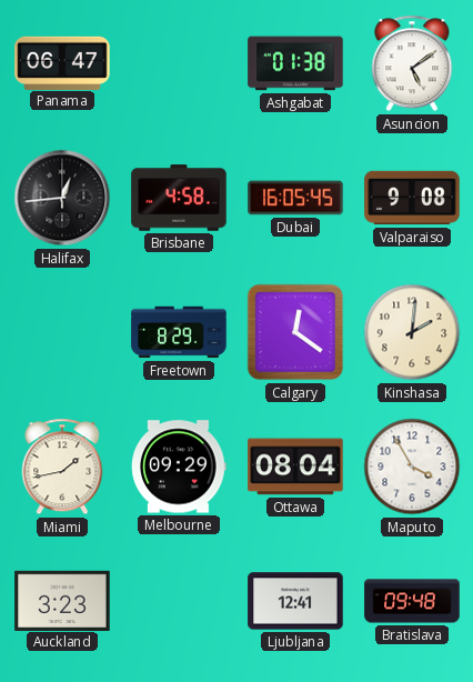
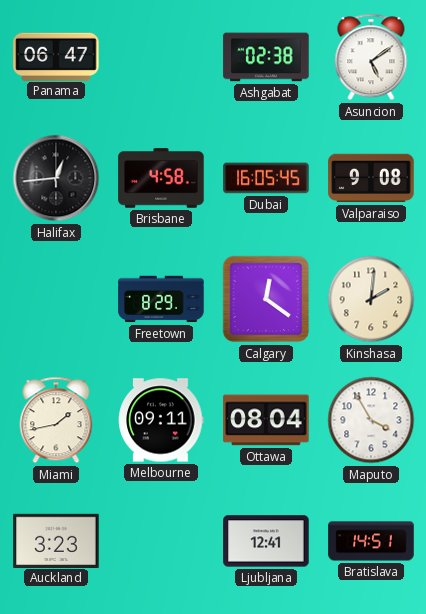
Ashgabat: 01:38 -> 02:38 (266, 57)
Melbourne: 09:29 -> 09:11 (161, 420)
Bratislava: 09:48 -> 14:51 (371, 541)
